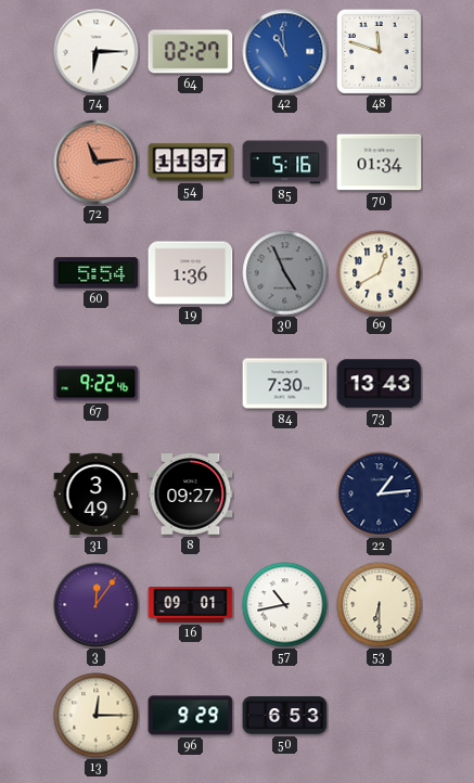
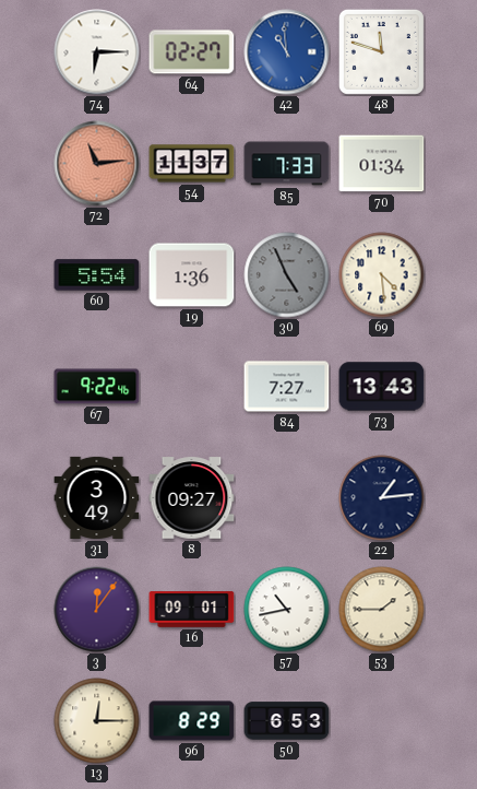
85: 5:16 -> 7:33 (287, 164)
69: 12:40 -> 4:29 (382, 275)
84: 7:30 -> 7:27 (287, 387)
53: 6:30 -> 1:45 (382, 610)
96: 9:29 -> 8:29 (192, 721)
